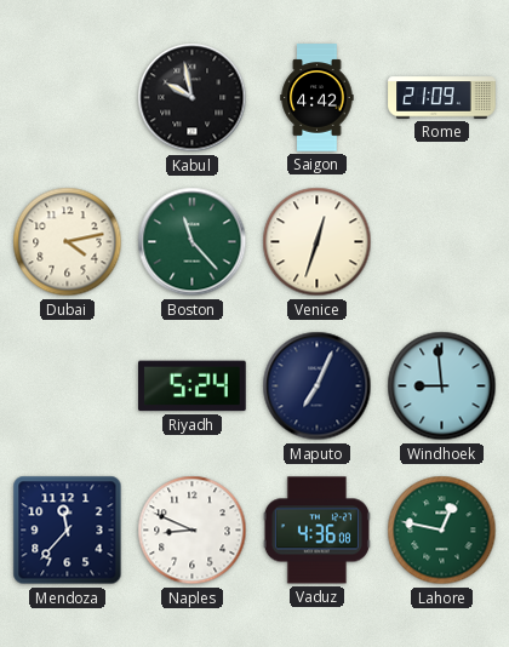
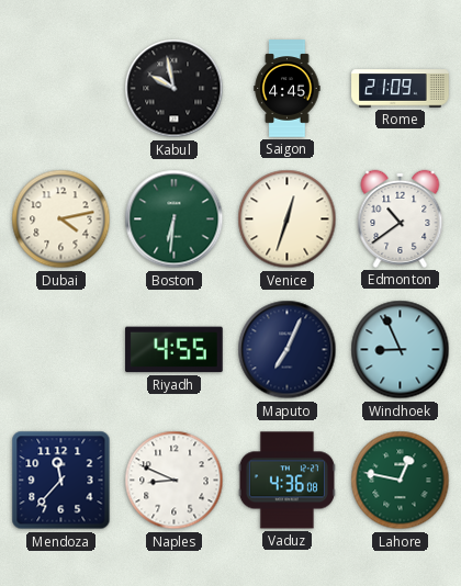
Saigon: 4:42 -> 4:45 (288, 89)
Boston: 11:23 -> 6:31 (175, 219)
Edmonton: none -> 10:39 (401, 218)
Riyadh: 5:24 -> 4:55 (175, 350)
Windhoek: 8:59 -> 8:56 (401, 350)
